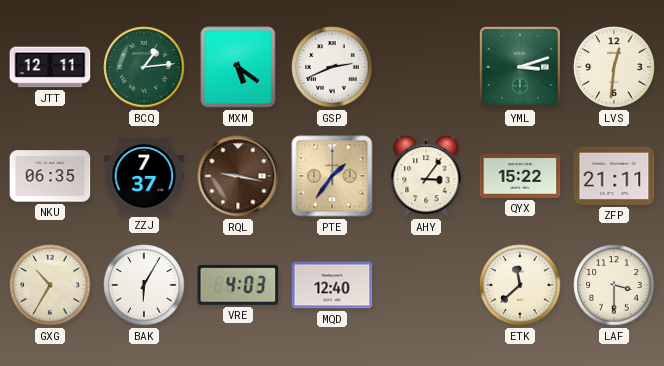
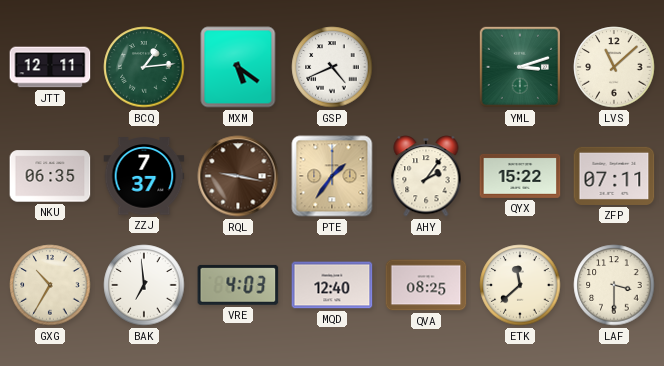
GSP: 2:41 -> 4:41 (332, 67)
LVS: 12:31 -> 11:08 (614, 67)
AHY: 3:06 -> 2:06 (426, 176)
ZFP: 21:11 -> 07:11 (614, 176)
BAK: 6:05 -> 6:59 (144, 285)
QVA: none -> 08:25 (426, 285)
